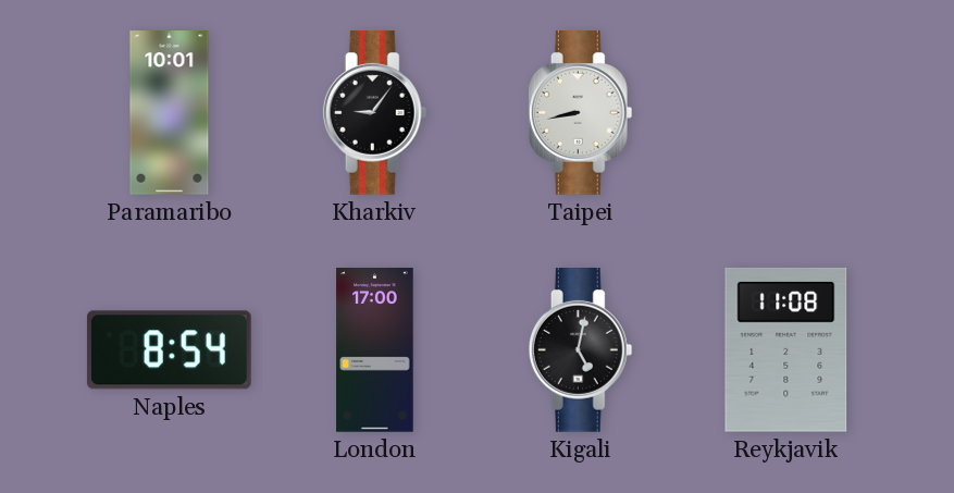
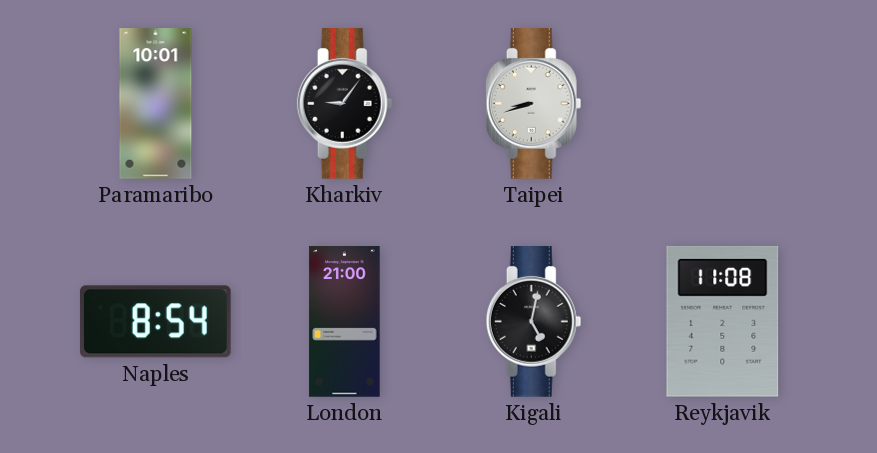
Taipei: 8:43 -> 8:42 (534, 104)
London: 17:00 -> 21:00 (345, 322)
